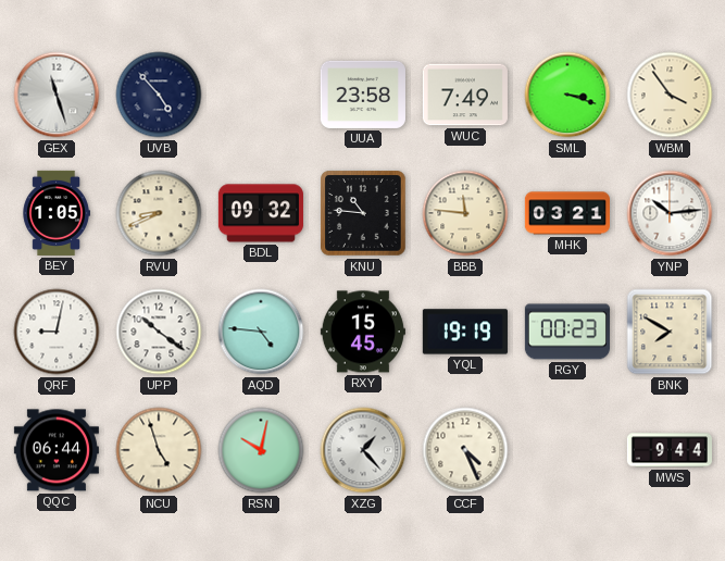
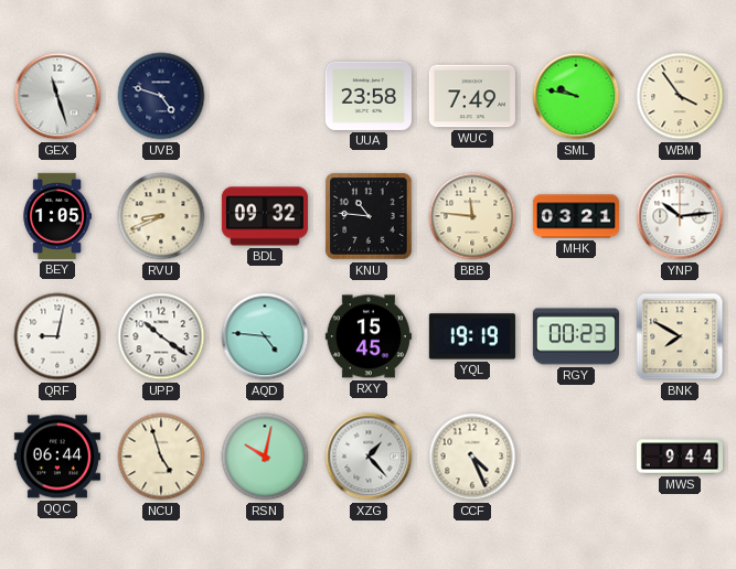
UVB: 4:53 -> 4:48 (161, 96)
SML: 3:18 -> 9:47 (576, 96)
